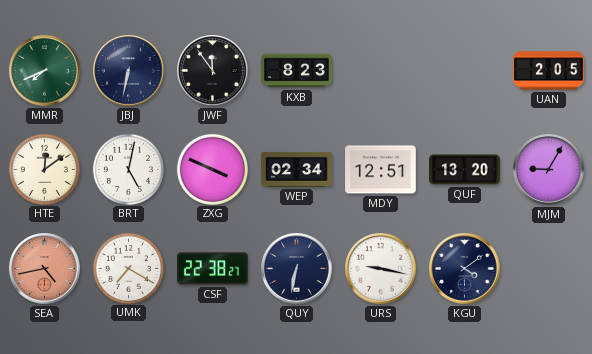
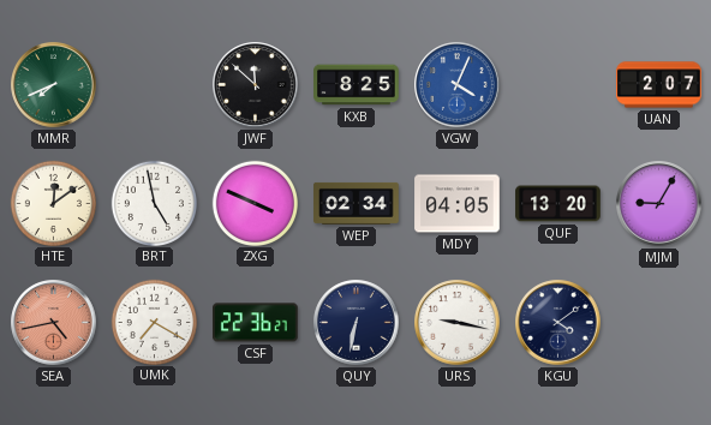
JBJ: 6:32 -> none (129, 71)
JWF: 11:54 -> 11:52 (256, 85)
KXB: 8:23 -> 8:25 (357, 85)
VGW: none -> 4:04 (458, 85)
UAN: 2:05 -> 2:07 (659, 85)
BRT: 5:02 -> 4:58 (154, 203)
MDY: 12:51 -> 04:05 (458, 204)
CSF: 22:38 -> 22:36 (256, 323)
